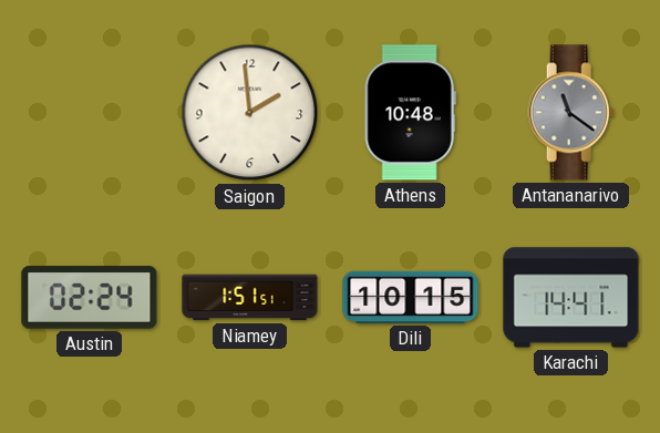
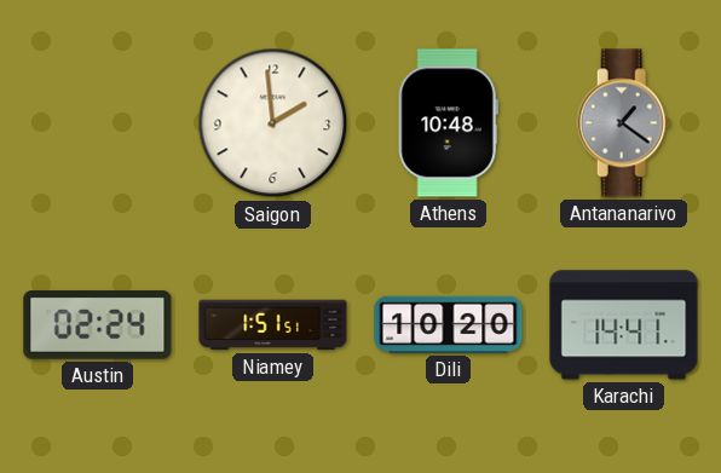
Antananarivo: 11:21 -> 1:21 (624, 123)
Dili: 10:15 -> 10:20 (449, 324)
